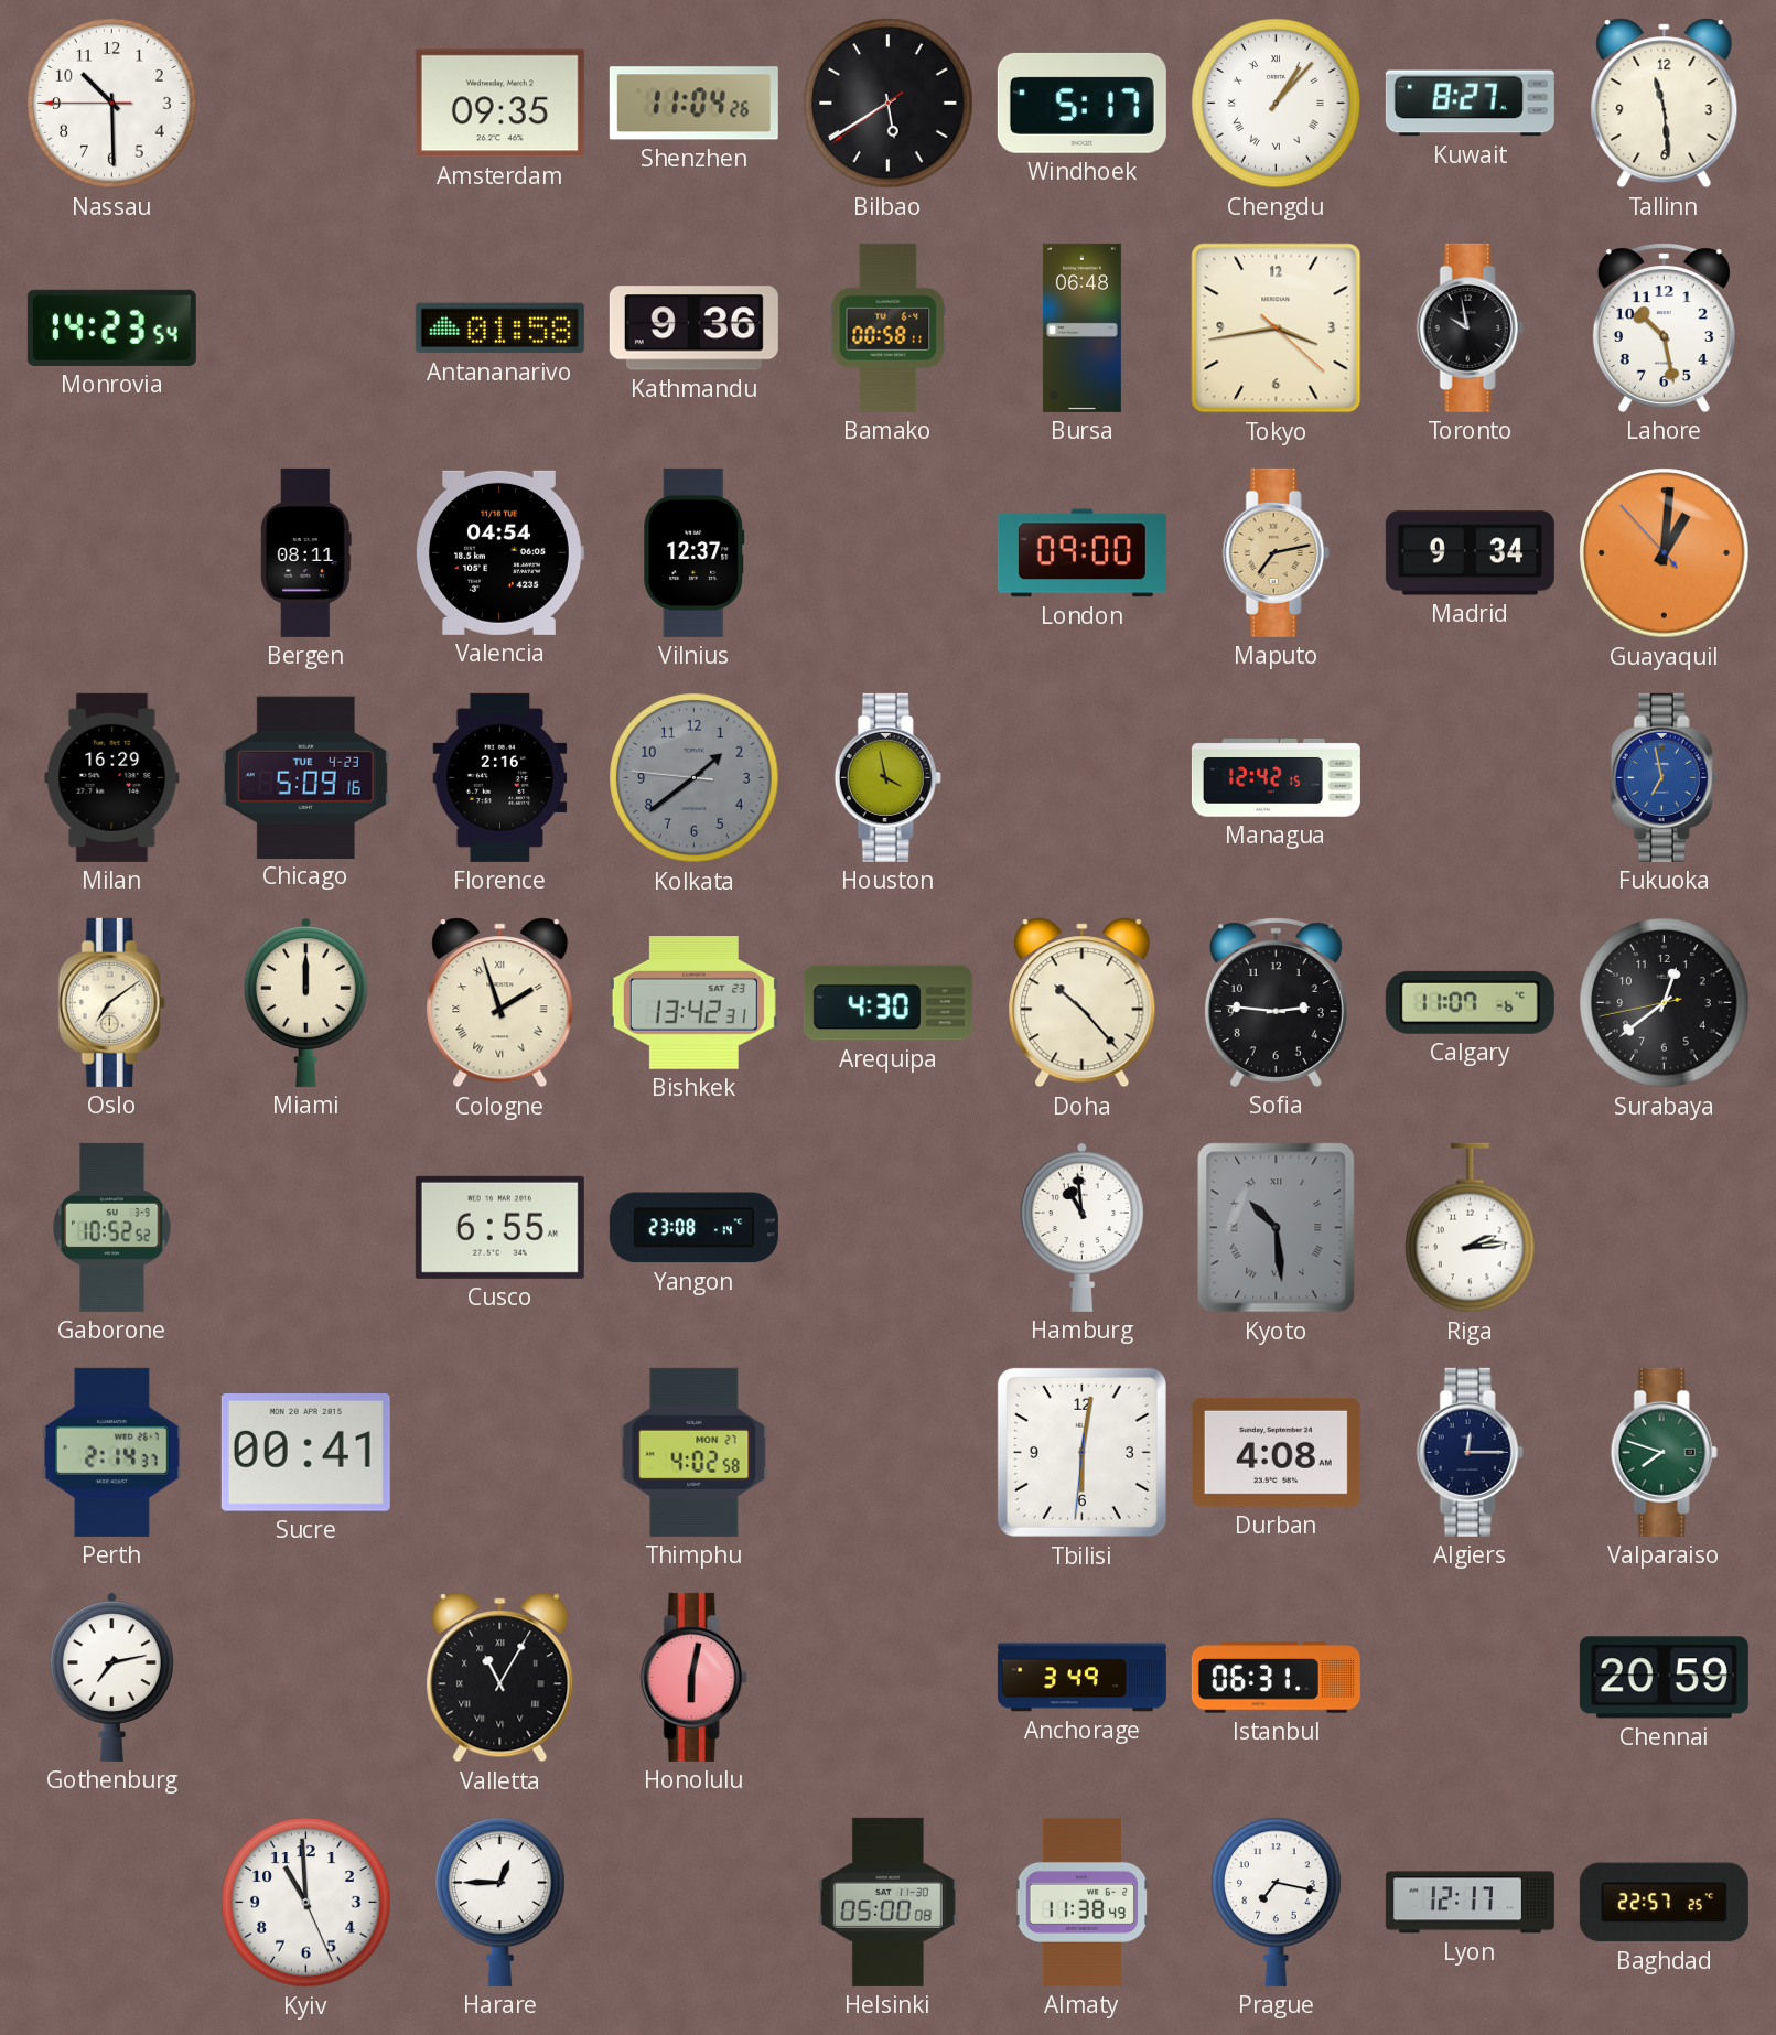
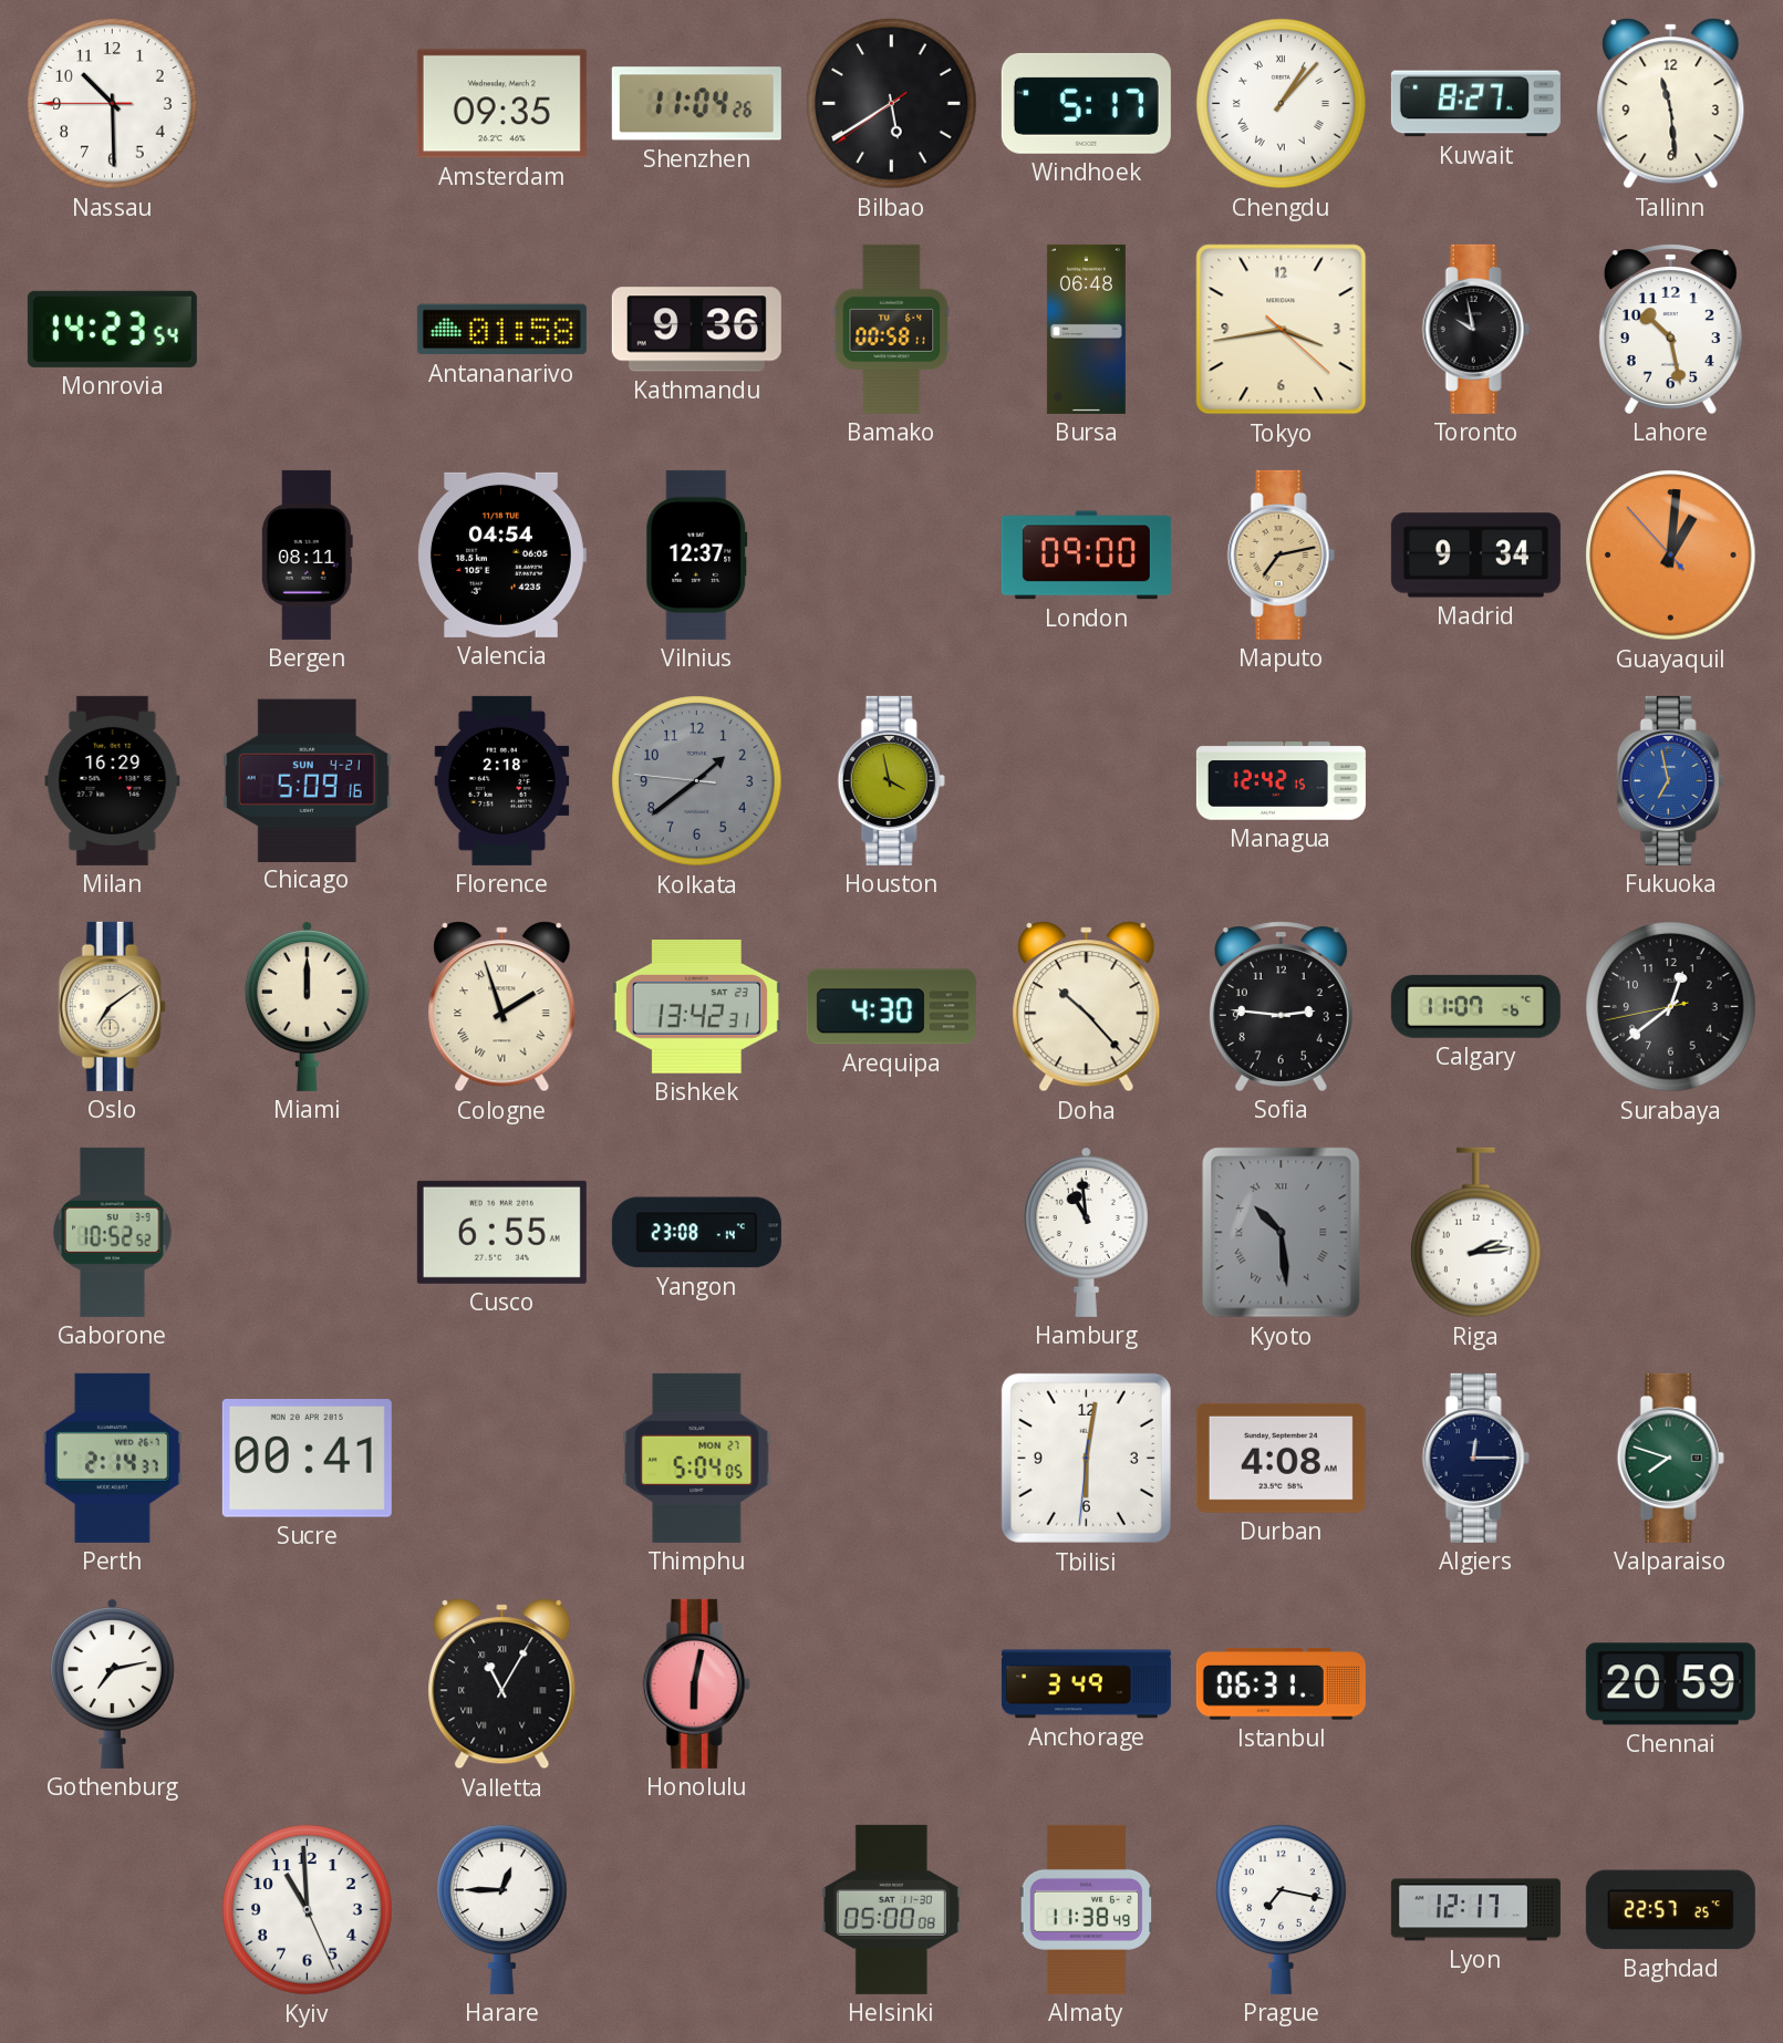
Chicago date: TUE 4-23 -> SUN 4-21 (307, 780)
Florence: 2:16 -> 2:18 (502, 780)
Thimphu: 4:02 -> 5:04 (697, 1458)
